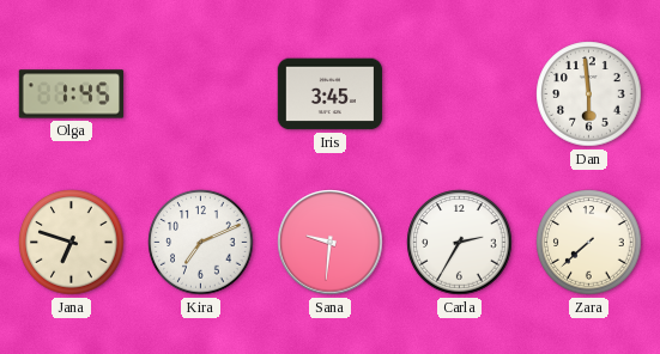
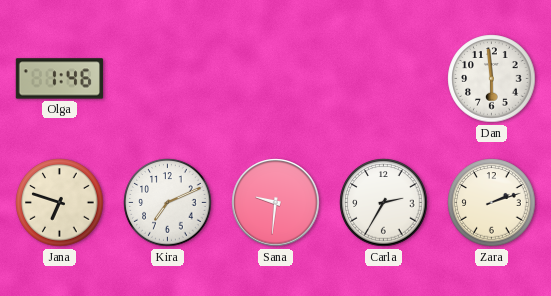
Olga: 1:45 -> 1:46 (60, 79)
Iris: 3:45 -> none (331, 94)
Zara: 7:38 -> 2:12 (492, 203)
